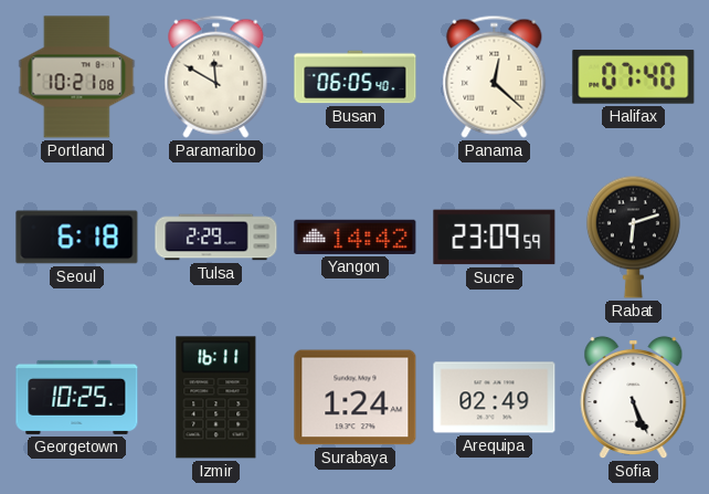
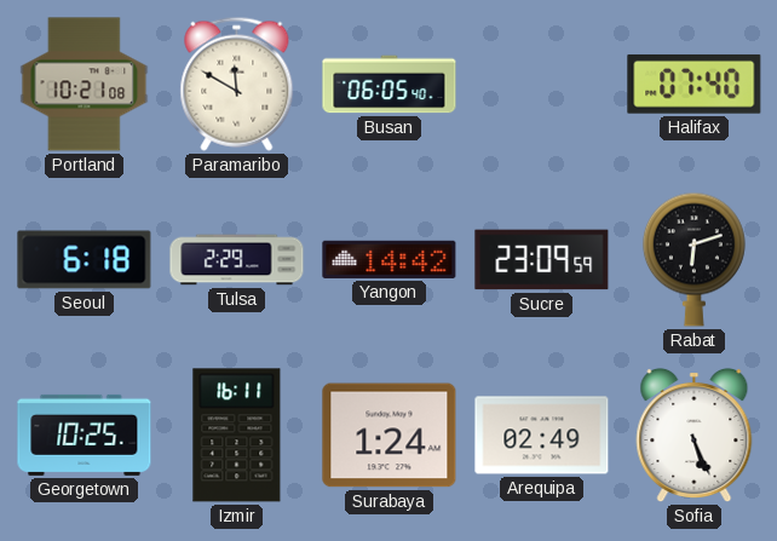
Panama: 12:22 -> none (495, 76)
